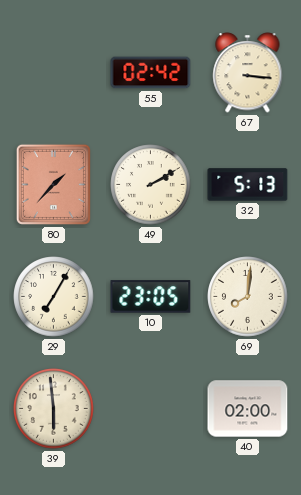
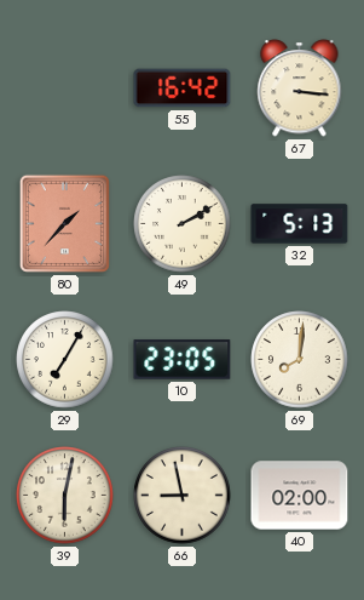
55: 02:42 -> 16:42 (183, 88)
39: 5:59 -> 6:02 (65, 496)
66: none -> 8:58 (183, 496)
